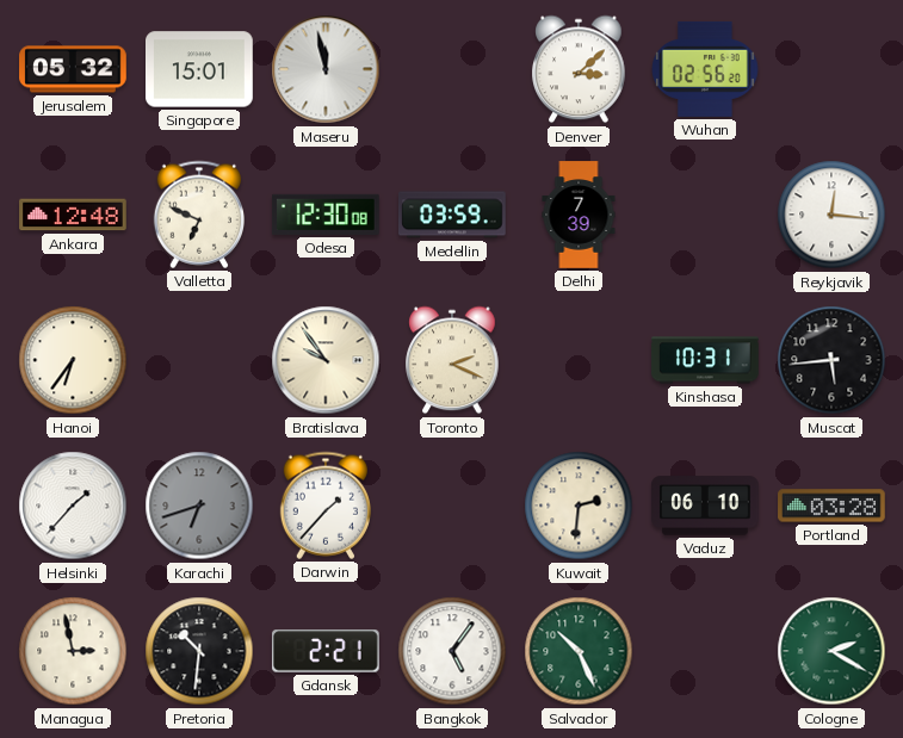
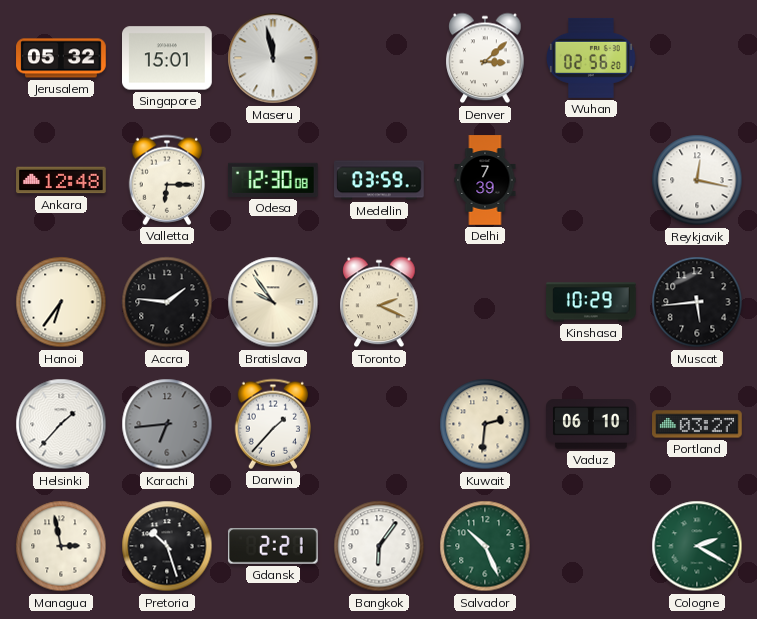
Valletta: 6:49 -> 6:15 (166, 180)
Reykjavik: 12:16 -> 12:17 (697, 180)
Accra: none -> 1:46 (167, 302)
Kinshasa: 10:31 -> 10:29 (591, 302)
Karachi: 6:42 -> 6:44 (167, 424)
Portland: 03:28 -> 03:27 (697, 424)
Pretoria: 10:31 -> 10:27 (167, 546)
Bangkok: 5:06 -> 6:06 (379, 546)
